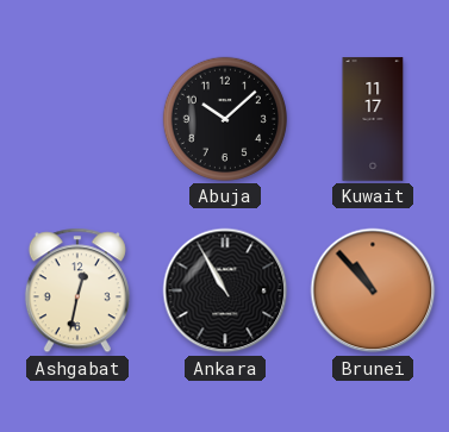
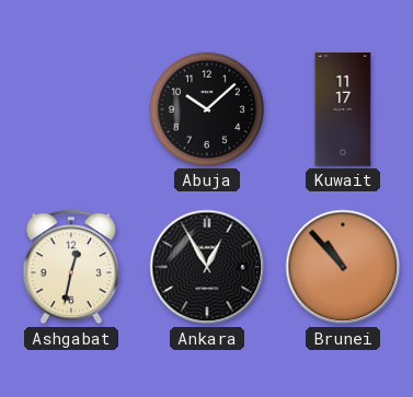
Ankara: 10:55 -> 12:55 (207, 267)
